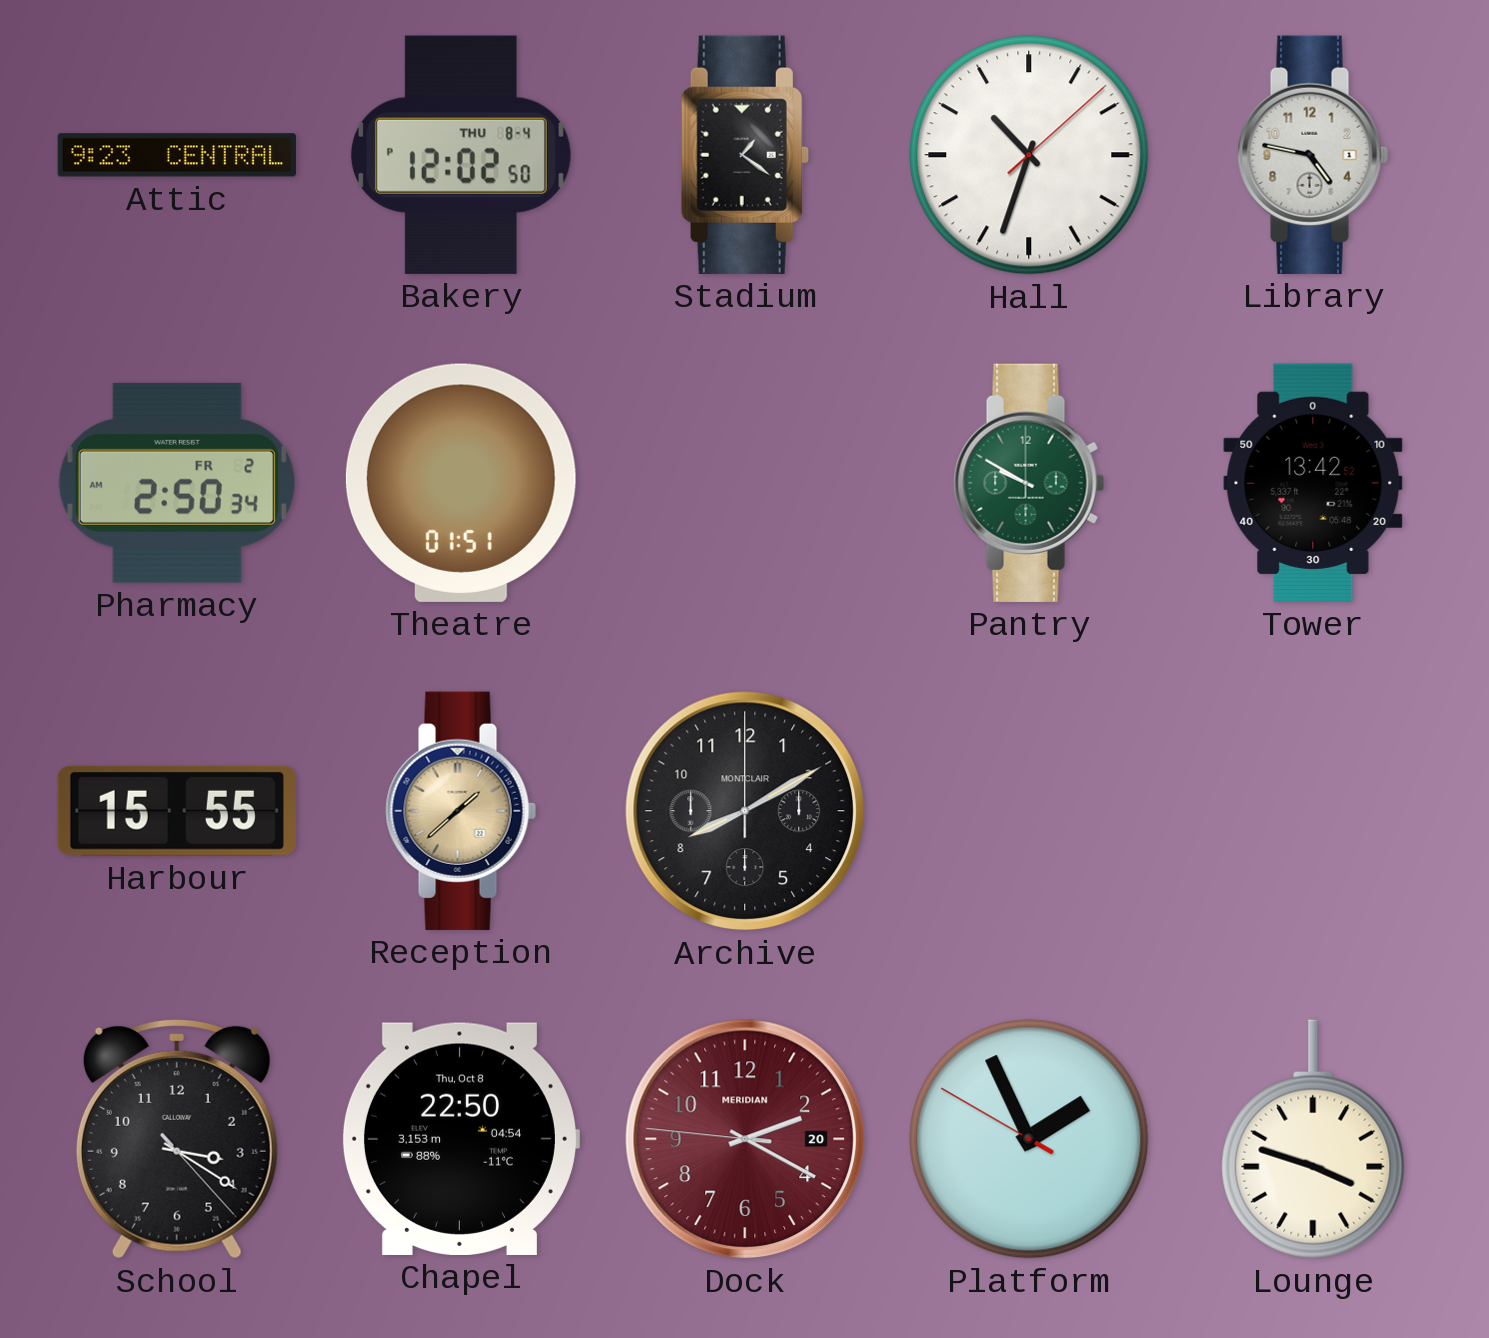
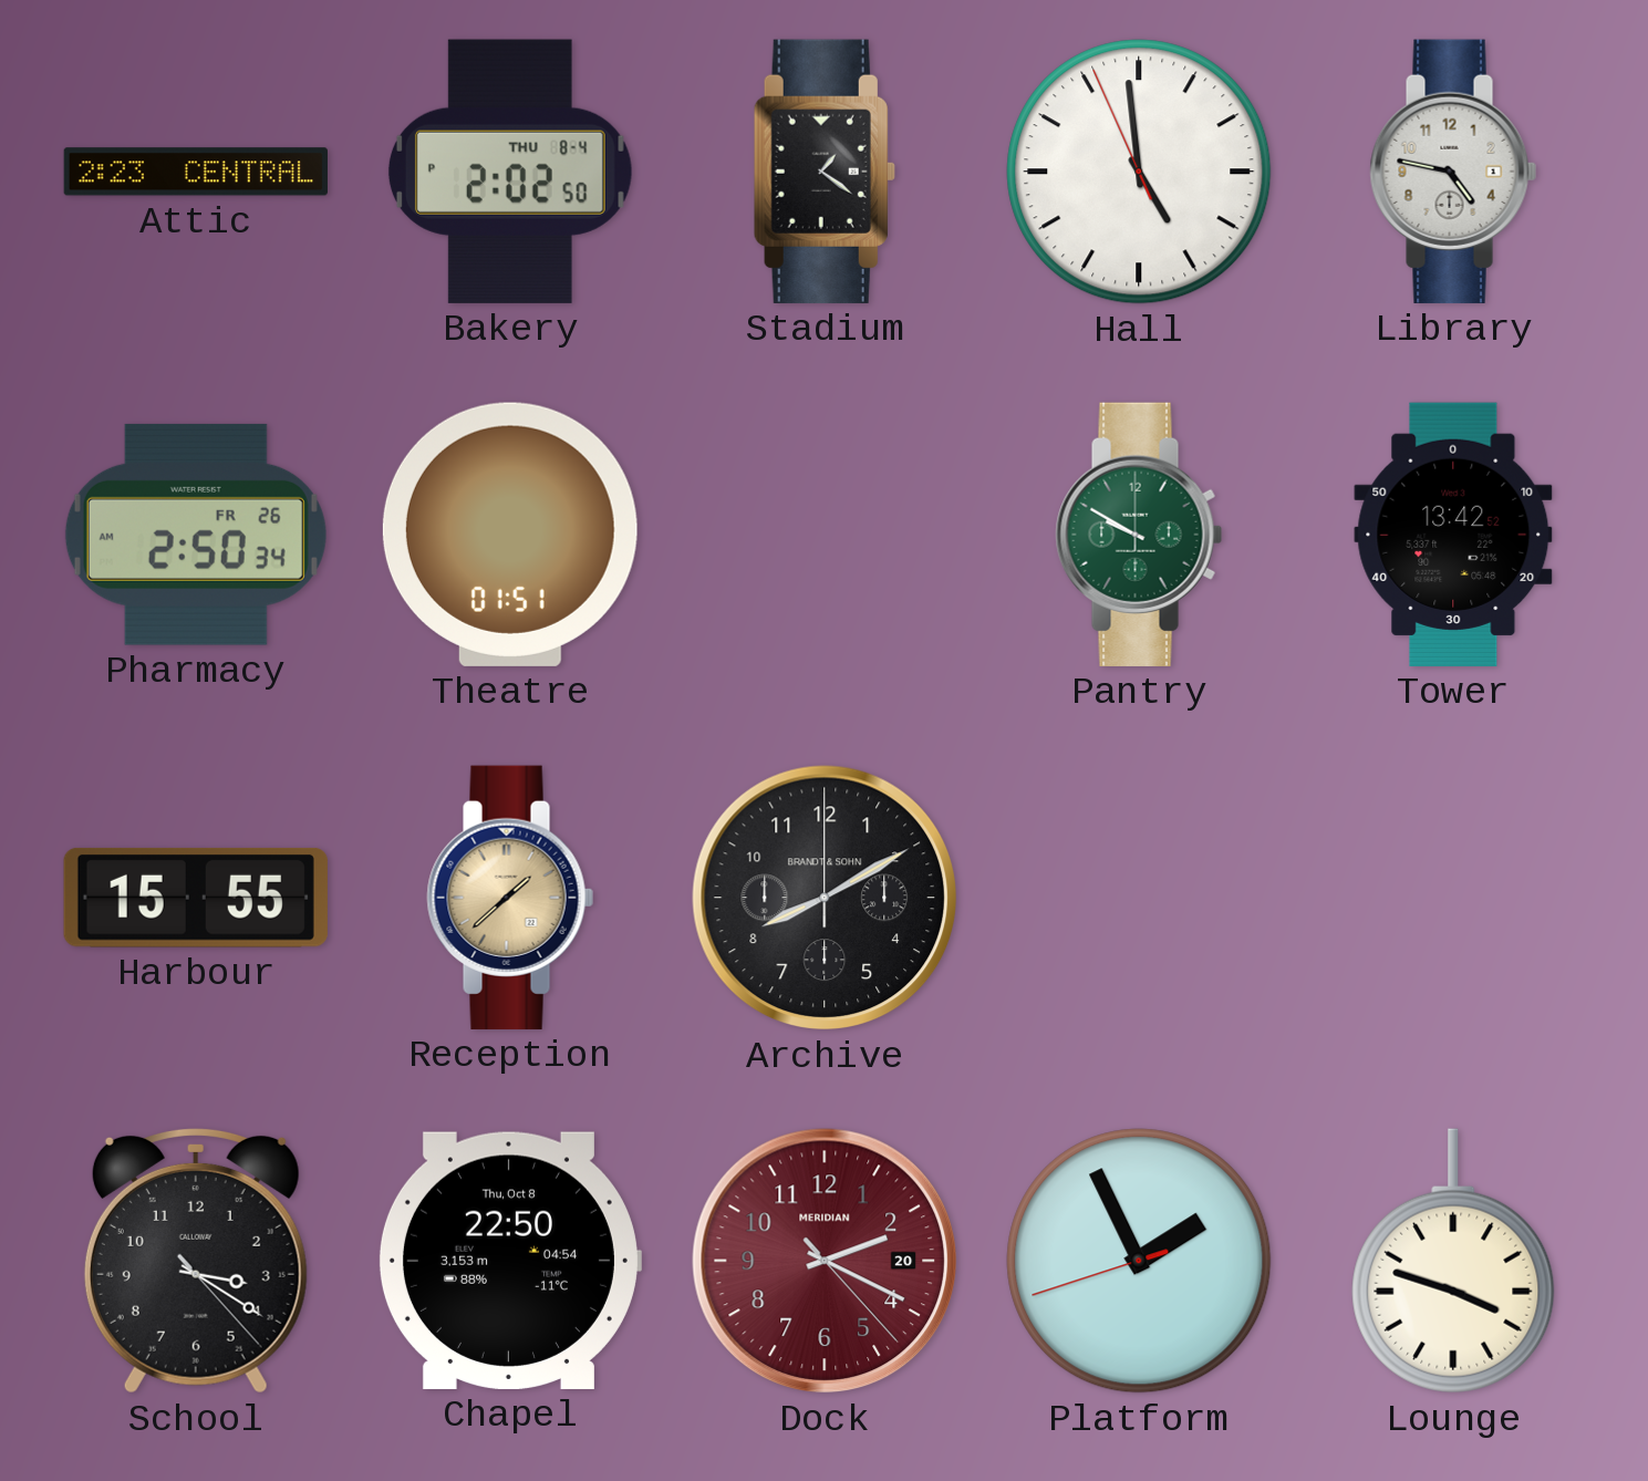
Attic: 9:23 -> 2:23 (196, 172)
Bakery: 12:02 -> 2:02 (510, 172)
Hall: 10:33 -> 4:58 (1139, 172)
Pharmacy date: FR 2 -> FR 26 (196, 535)
Archive brand: MONTCLAIR -> BRANDT & SOHN (825, 898)
Dock: 2:19:46 -> 2:19:23 (825, 1261)
Platform: 1:55:50 -> 1:55:42 (1139, 1261)
